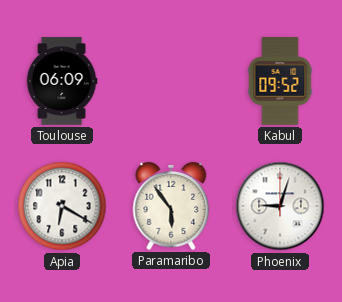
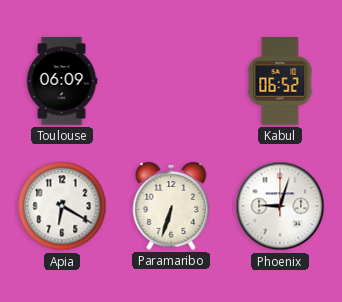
Kabul: 09:52 -> 06:52 (280, 81)
Paramaribo: 5:54 -> 6:33 (171, 206)
